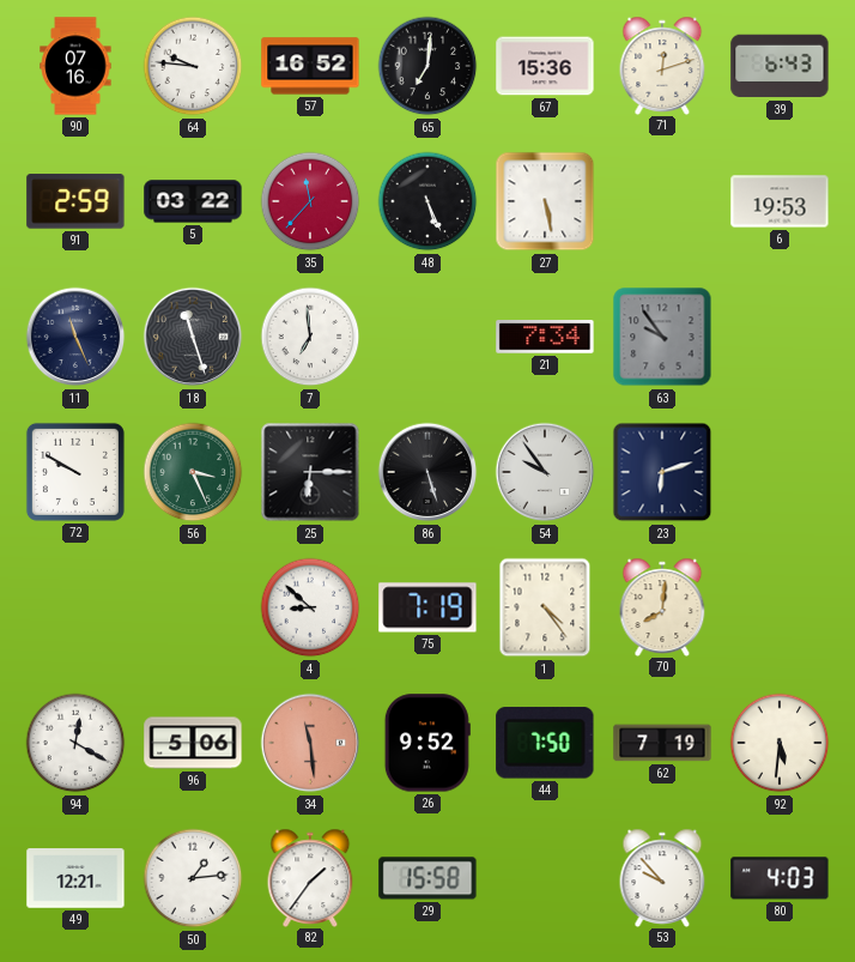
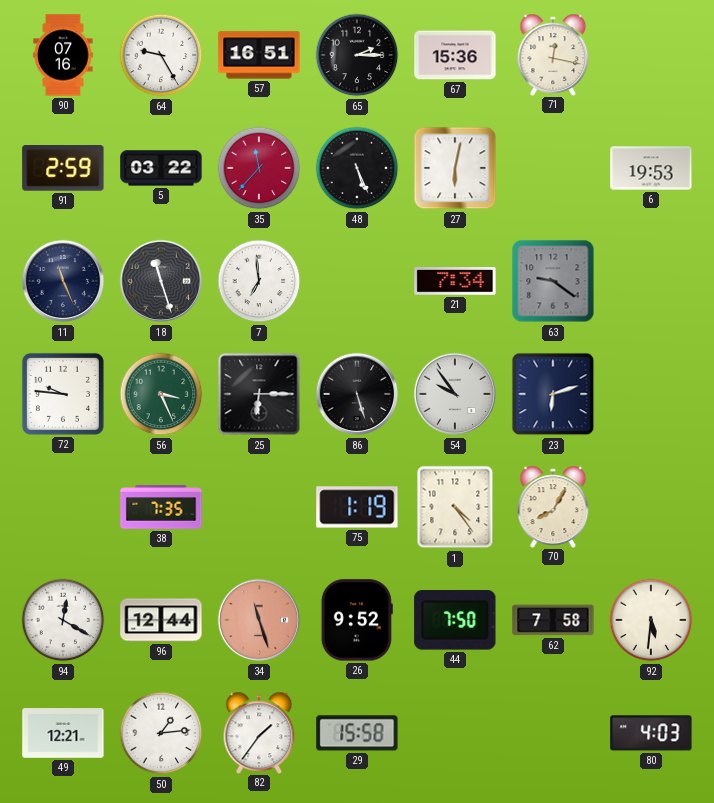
64: 9:46 -> 9:25 (161, 55)
57: 16:52 -> 16:51 (259, 55)
65: 7:01 -> 2:15 (357, 55)
71: 12:12 -> 12:17 (553, 54)
39: 6:43 -> none (780, 66)
27: 5:28 -> 6:02 (455, 168)
63: 9:54 -> 9:21 (553, 281)
72: 9:50 -> 9:46 (63, 394)
38: none -> 7:35 (161, 507)
4: 8:52 -> none (310, 607)
75: 7:19 -> 1:19 (357, 507)
70: 8:01 -> 8:05 (553, 506)
96: 5:06 -> 12:44 (161, 620)
34: 11:29 -> 11:27 (259, 620)
62: 7:19 -> 7:58 (553, 620)
53: 9:53 -> none (662, 877)
